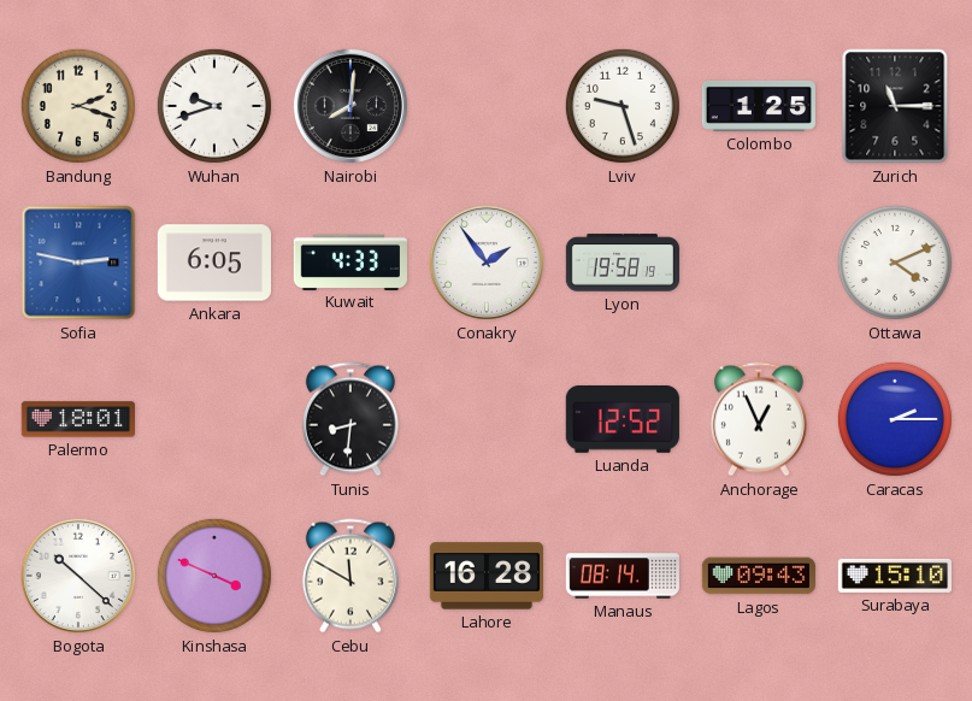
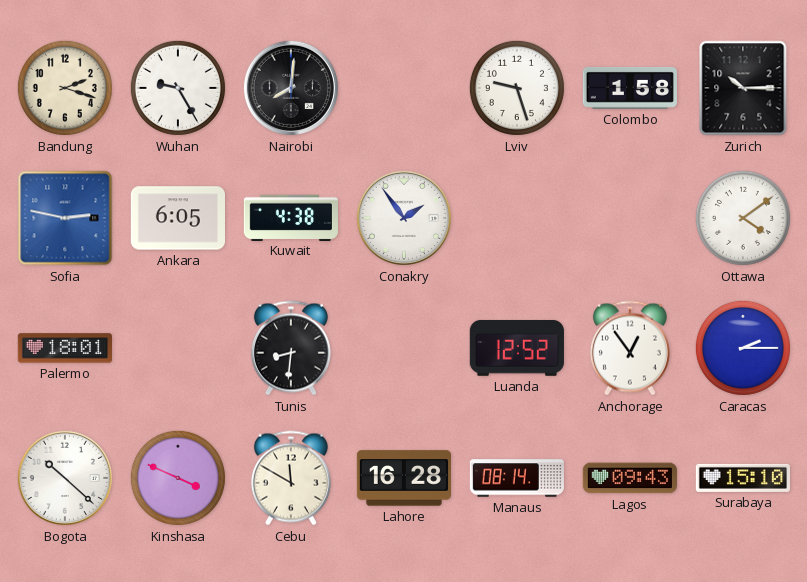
Wuhan: 9:42 -> 9:25 (178, 88)
Colombo: 1:25 -> 1:58 (629, 88)
Zurich: 11:15 -> 10:15 (743, 88)
Kuwait: 4:33 -> 4:38 (291, 217)
Lyon: 19:58 -> none (622, 263)
Ottawa: 4:11 -> 4:09 (743, 218)
Anchorage: 12:56 -> 12:54 (630, 348)
